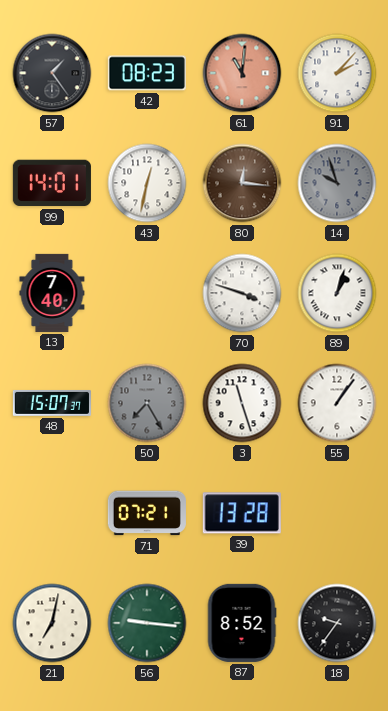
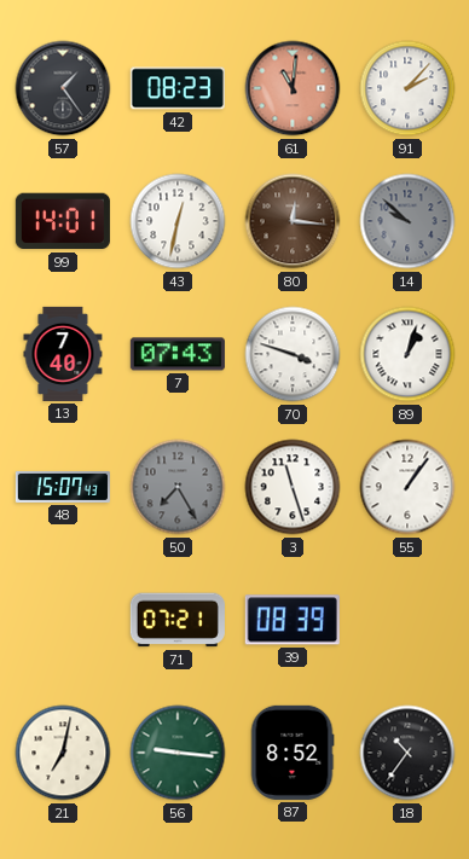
14: 9:57 -> 9:52 (407, 221)
7: none -> 07:43 (178, 354)
48: 15:07:37 -> 15:07:43 (63, 487)
39: 13:28 -> 08:39 (293, 620)
18: 9:36 -> 10:36 (407, 753)
